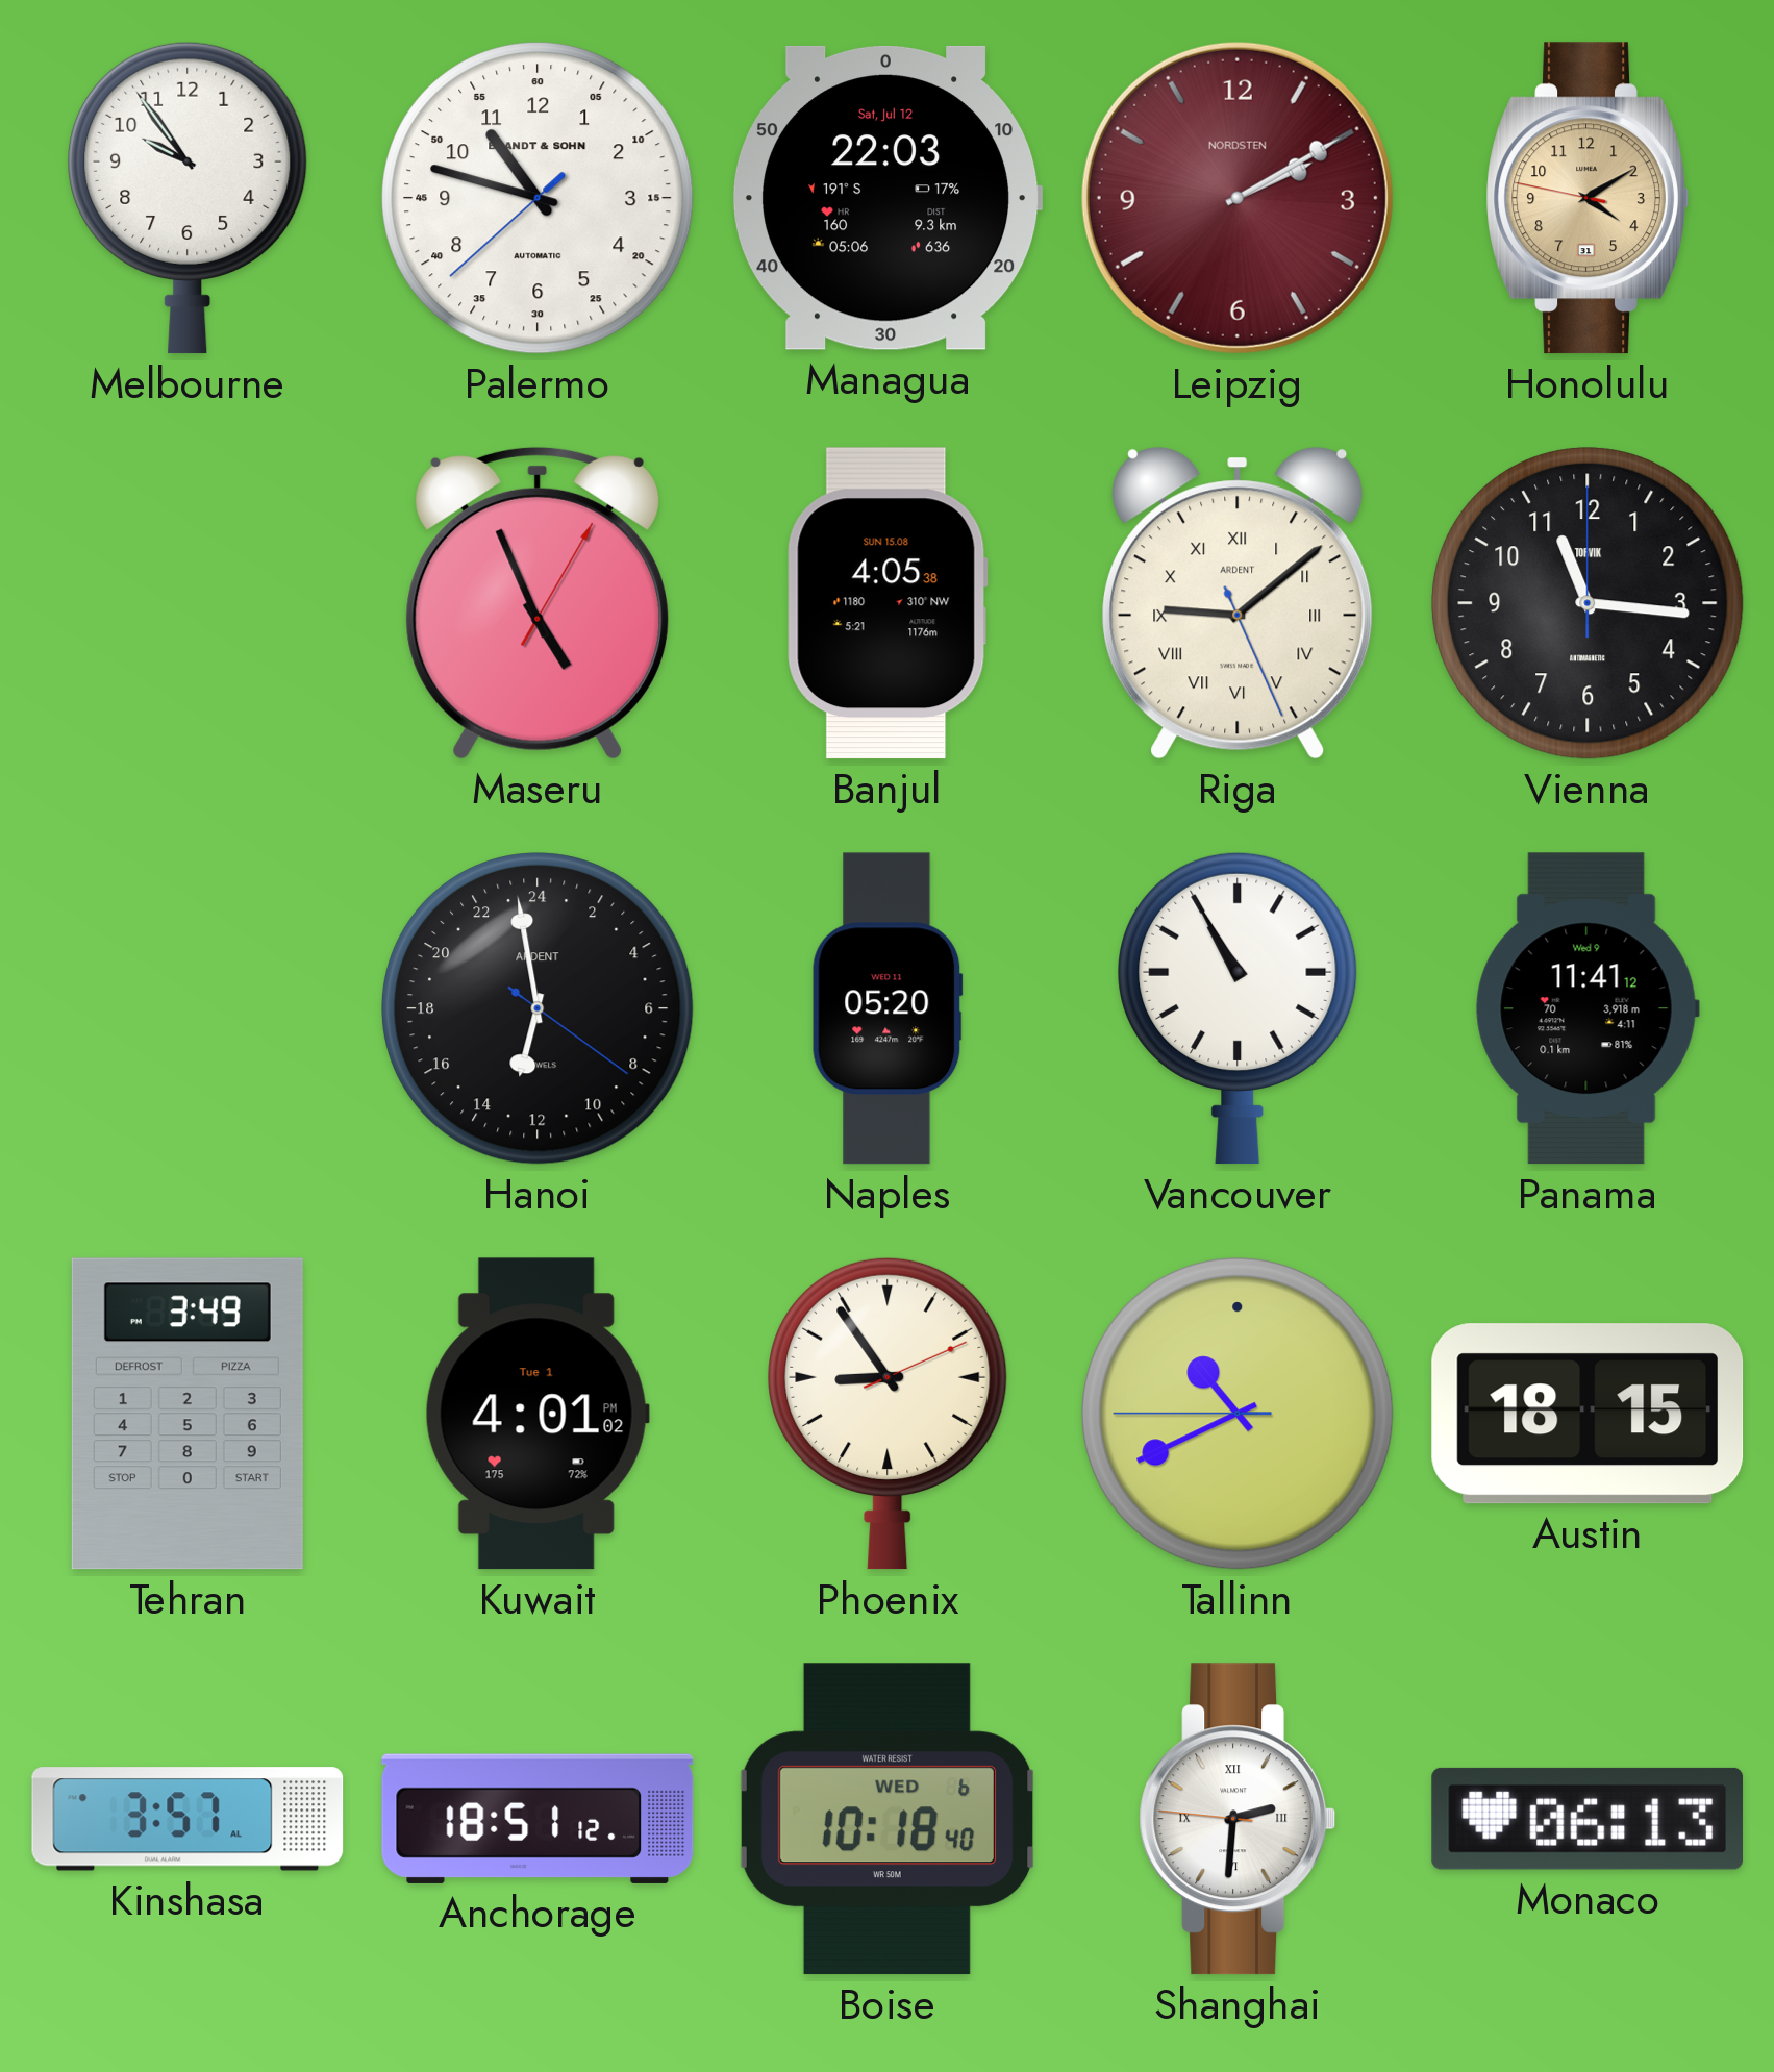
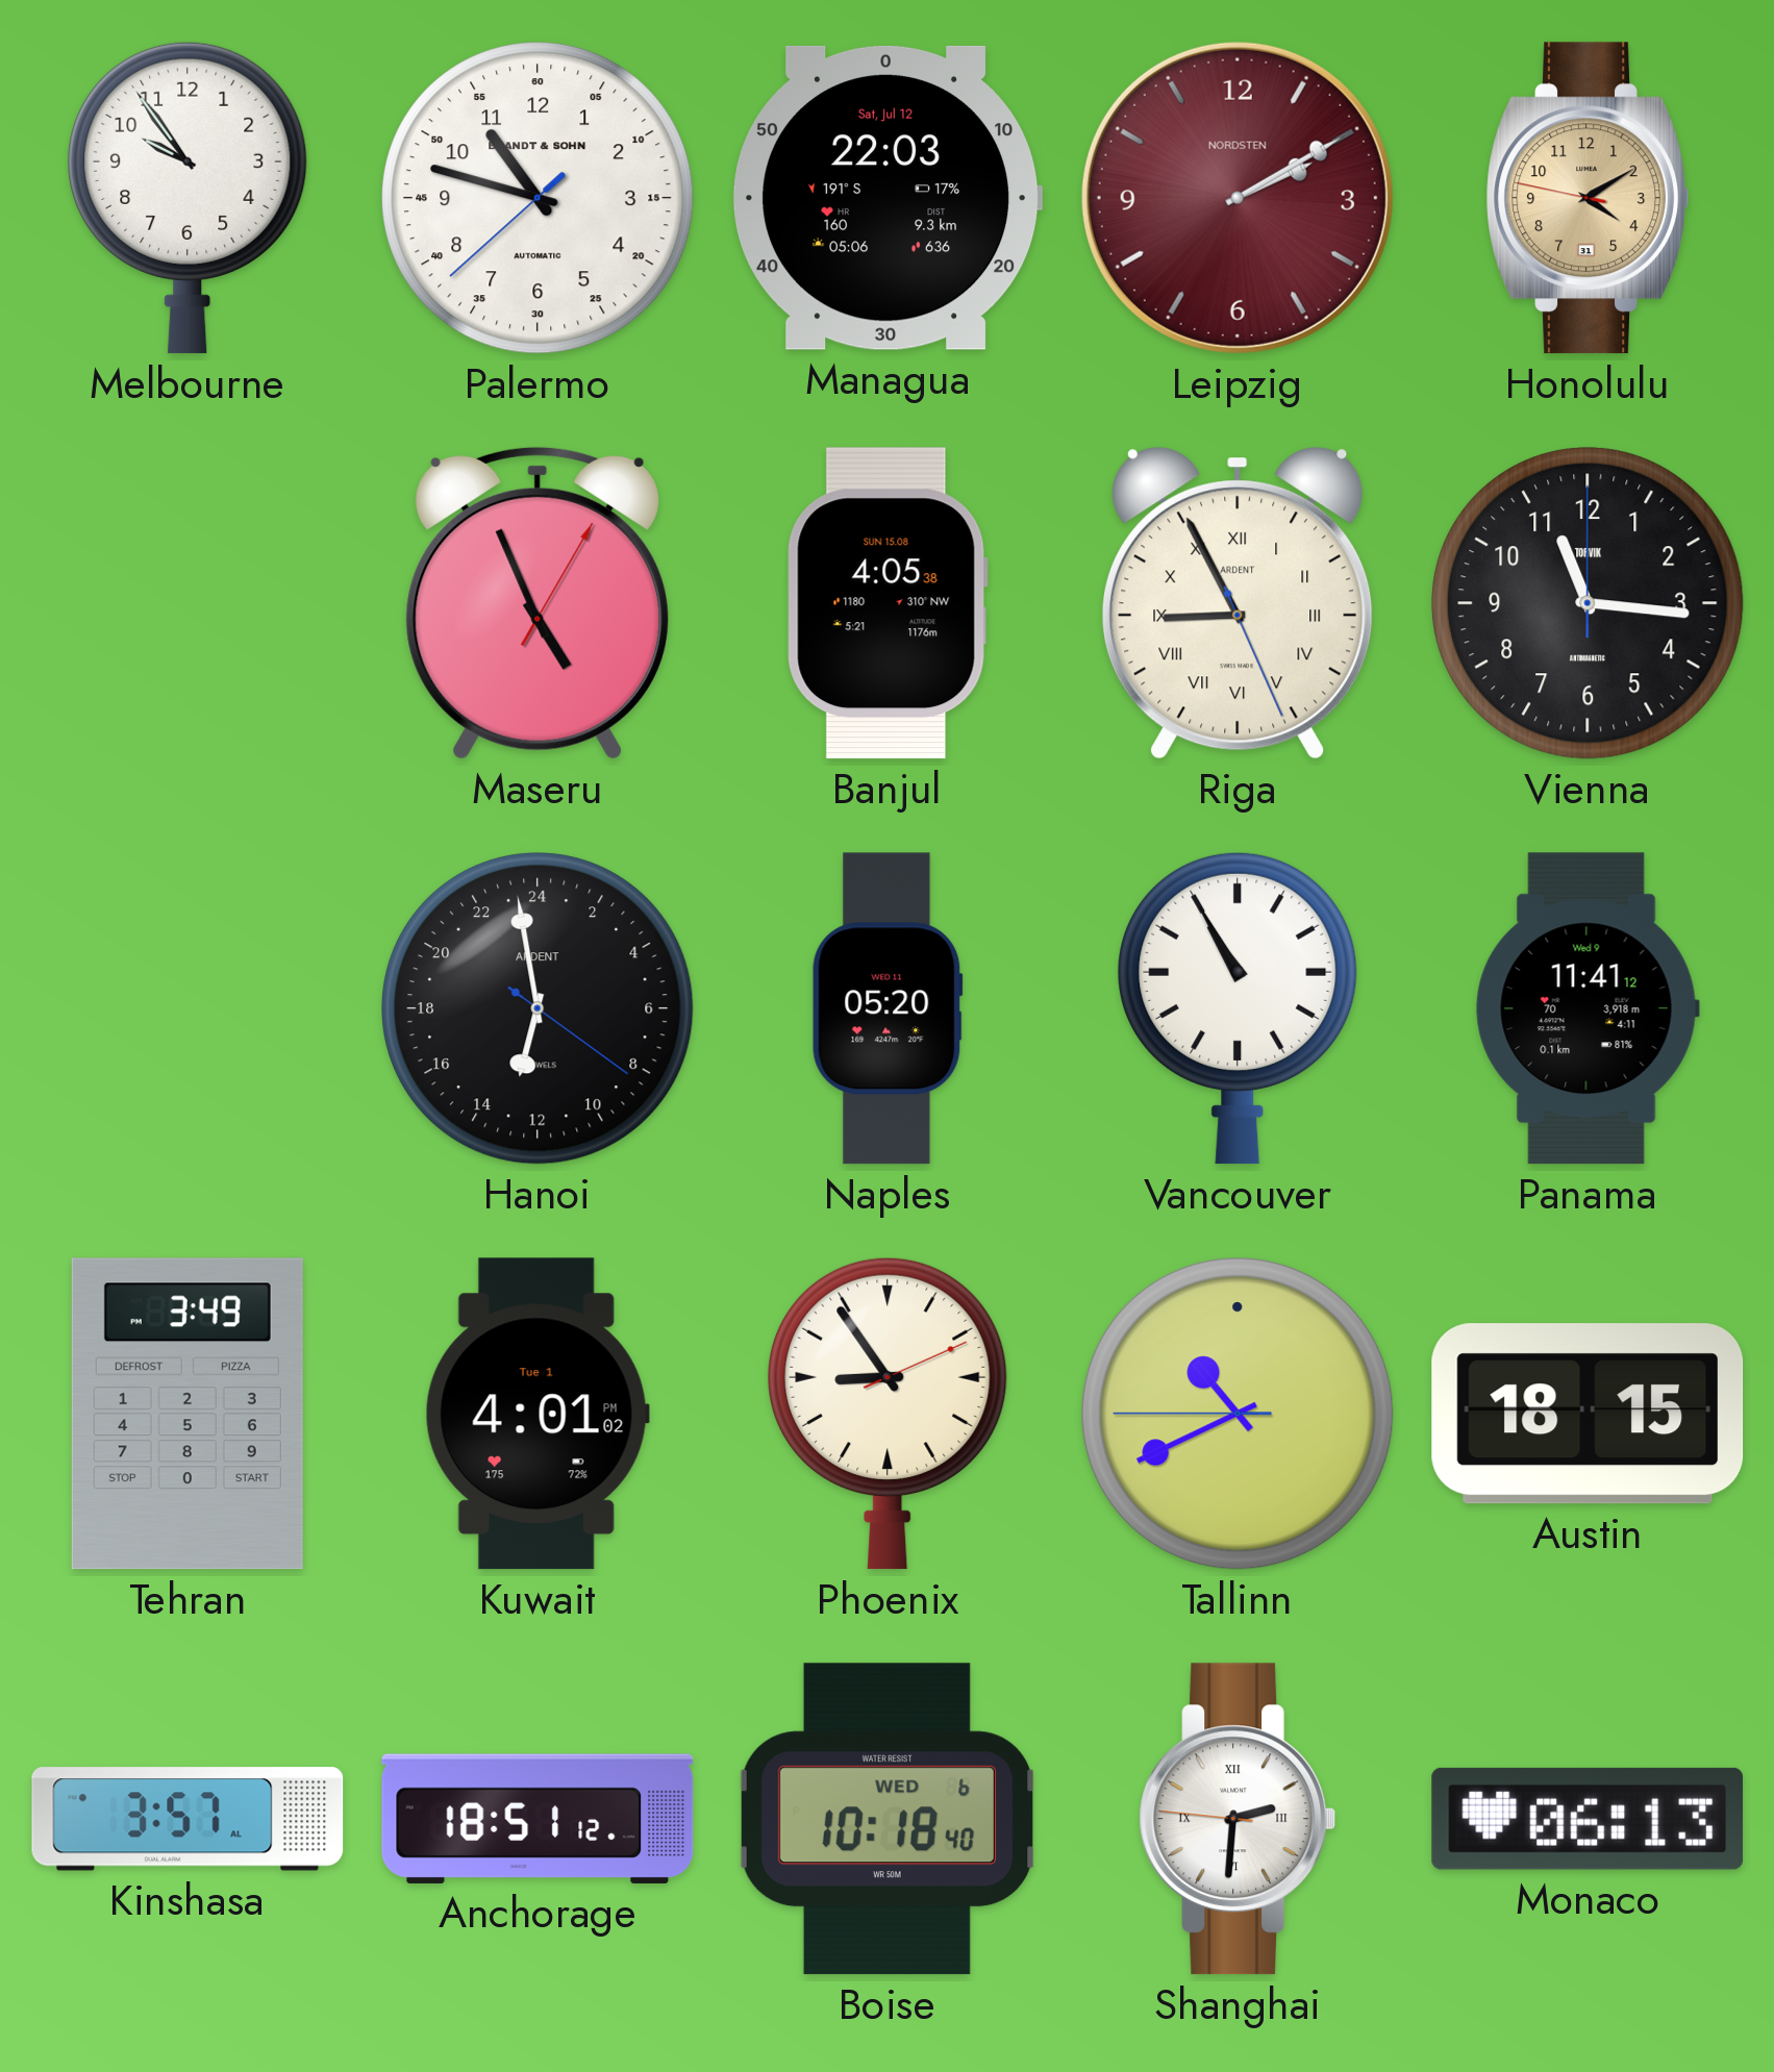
Riga: 9:08 -> 8:55 (1238, 603)
